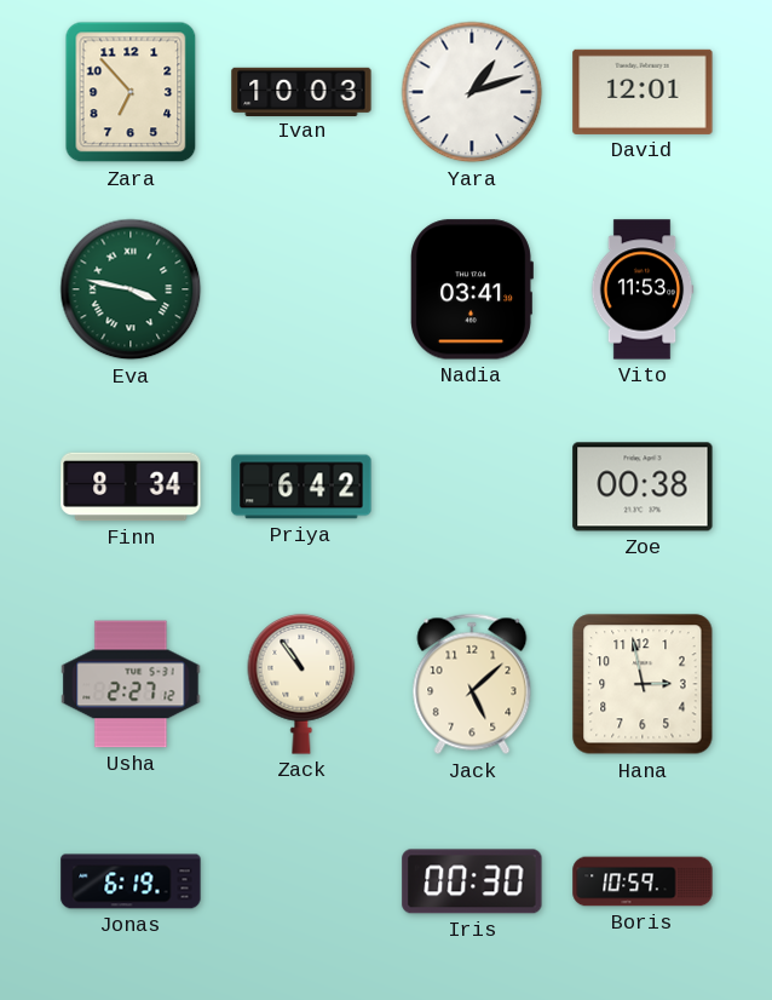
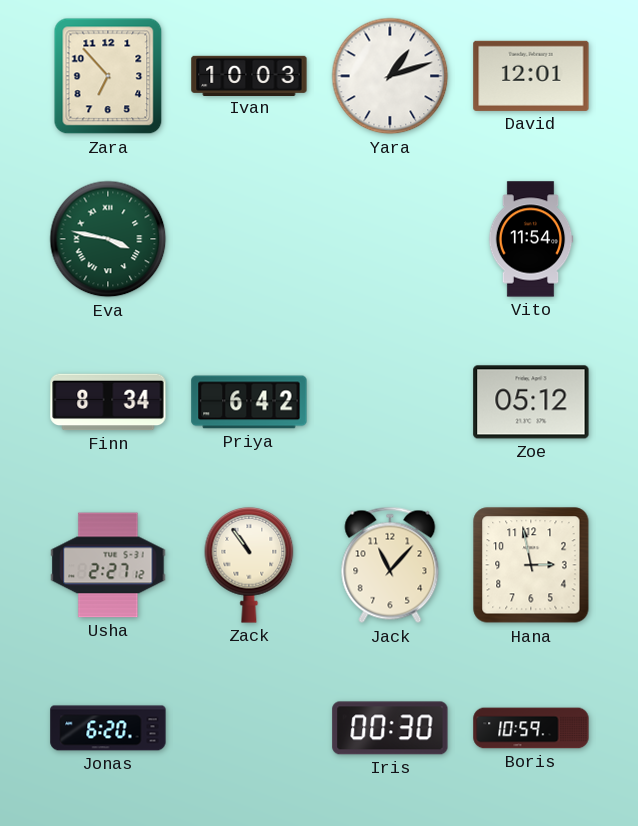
Nadia: 03:41 -> none (472, 289)
Vito: 11:53 -> 11:54 (531, 239)
Zoe: 00:38 -> 05:12 (531, 402)
Jack: 5:08 -> 11:07 (390, 565)
Jonas: 6:19 -> 6:20 (108, 728)
